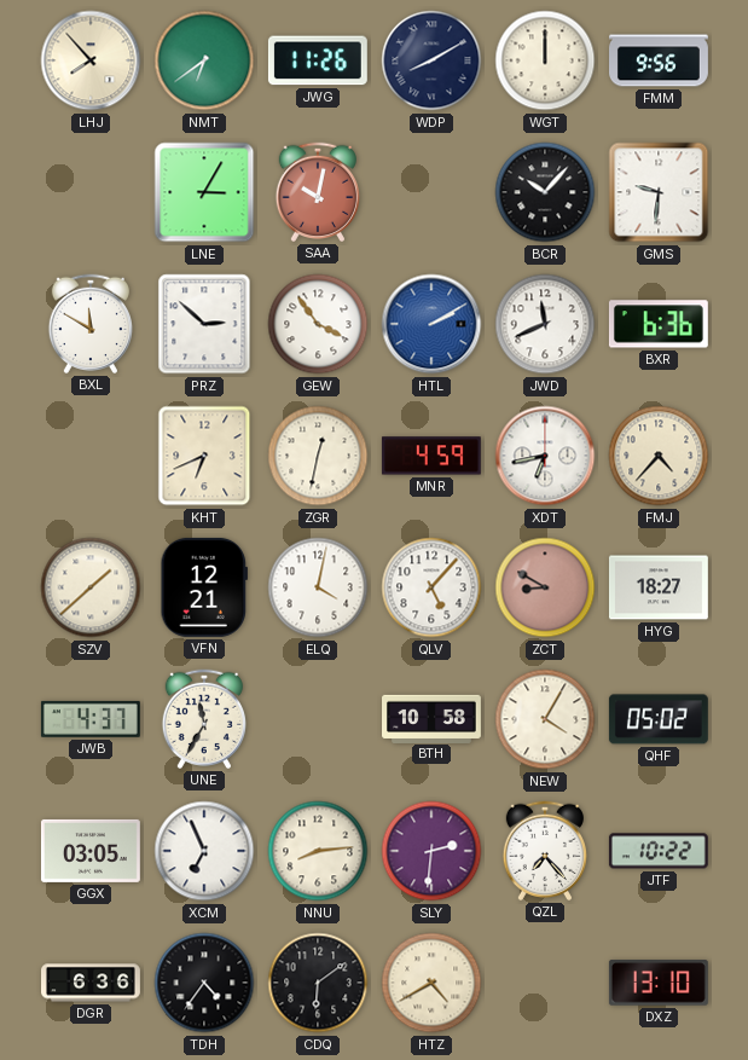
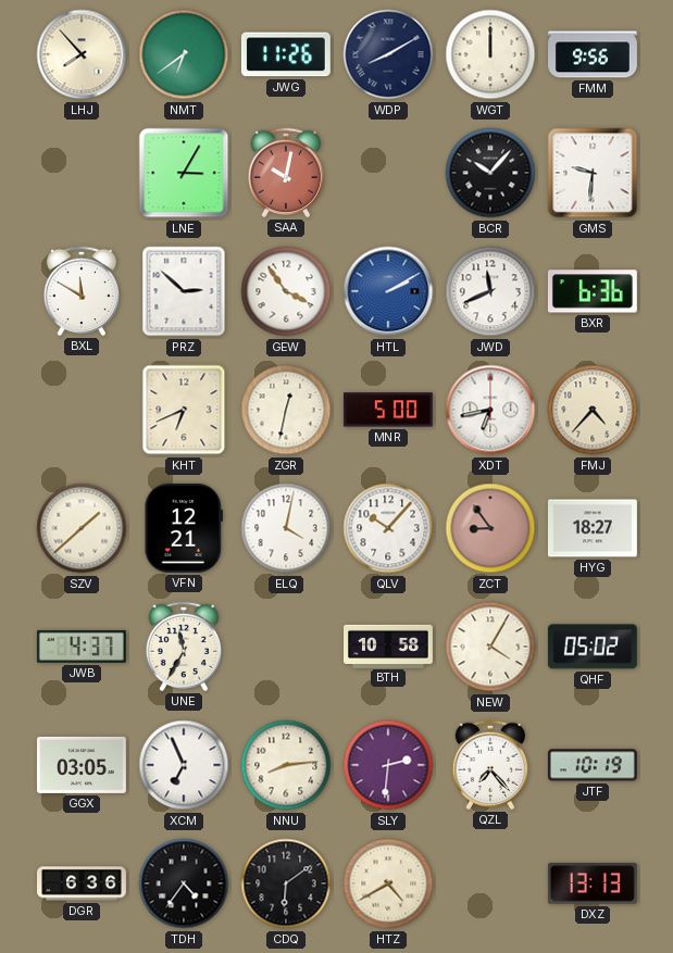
MNR: 4:59 -> 5:00 (388, 410)
QLV: 5:07 -> 10:07 (388, 528)
ZCT: 8:50 -> 8:54 (490, 528)
JTF: 10:22 -> 10:19 (593, 765)
DXZ: 13:10 -> 13:13 (593, 883)
